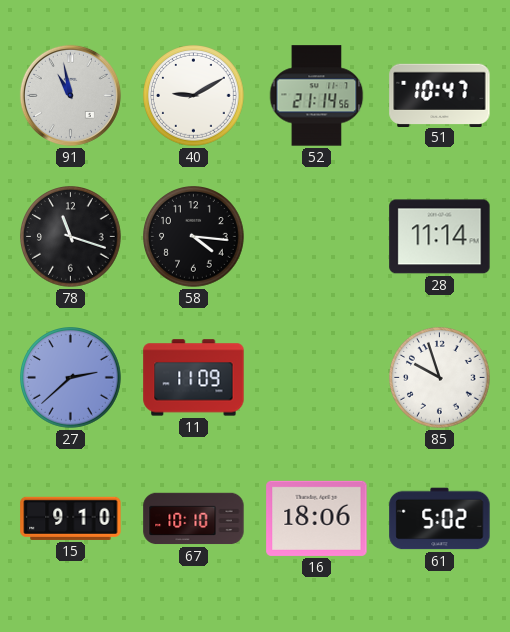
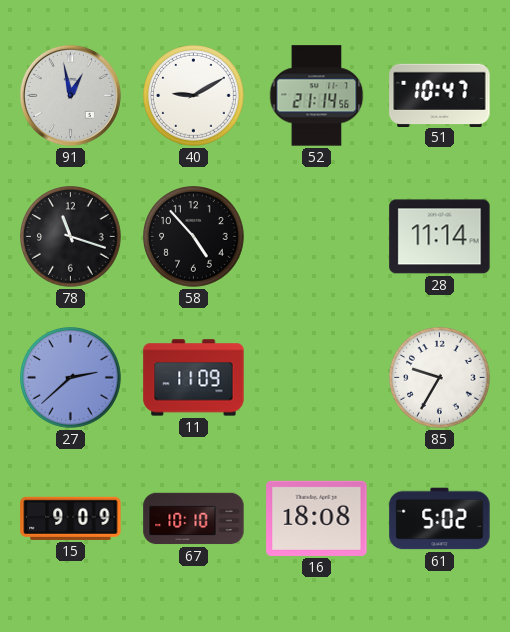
91: 10:58 -> 12:58 (70, 95)
58: 4:16 -> 4:53 (194, 237)
85: 9:57 -> 9:35 (440, 378)
15: 9:10 -> 9:09 (71, 518)
16: 18:06 -> 18:08 (317, 518)
